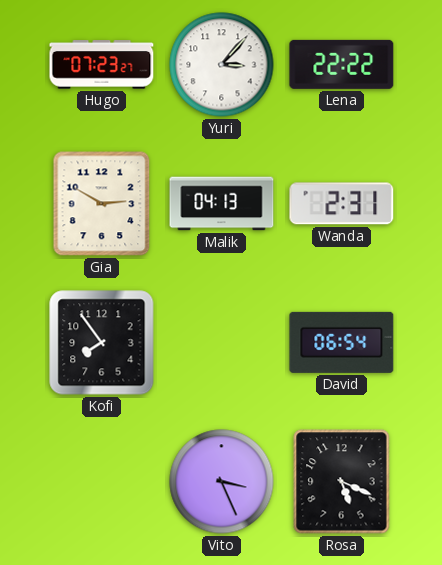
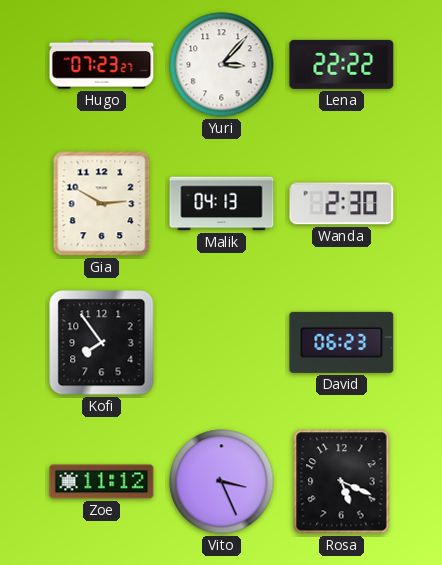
Wanda: 2:31 -> 2:30 (342, 204)
David: 06:54 -> 06:23 (342, 342)
Zoe: none -> 11:12 (102, 482)
